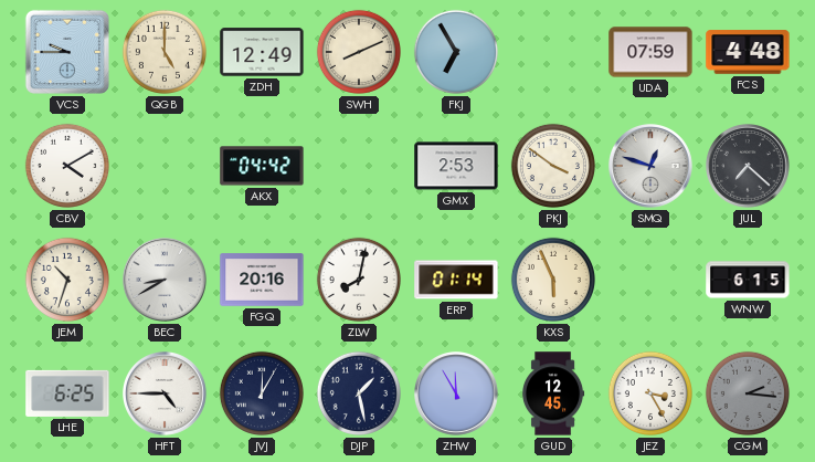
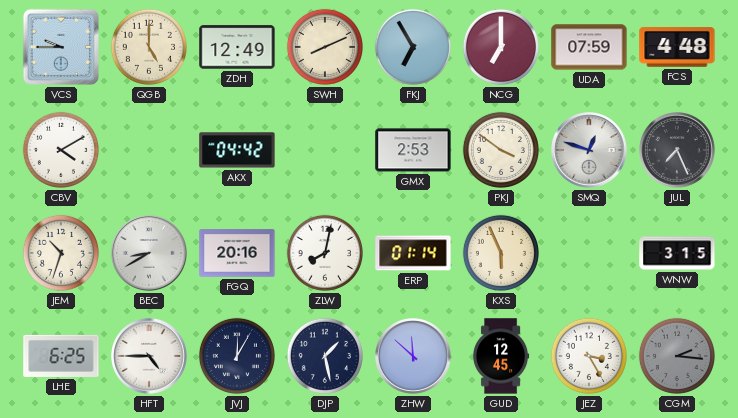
NCG: none -> 7:00 (501, 47)
JUL: 7:22 -> 7:26 (678, 151)
WNW: 6:15 -> 3:15 (677, 253)
ZHW: 11:55 -> 11:52 (414, 357)
